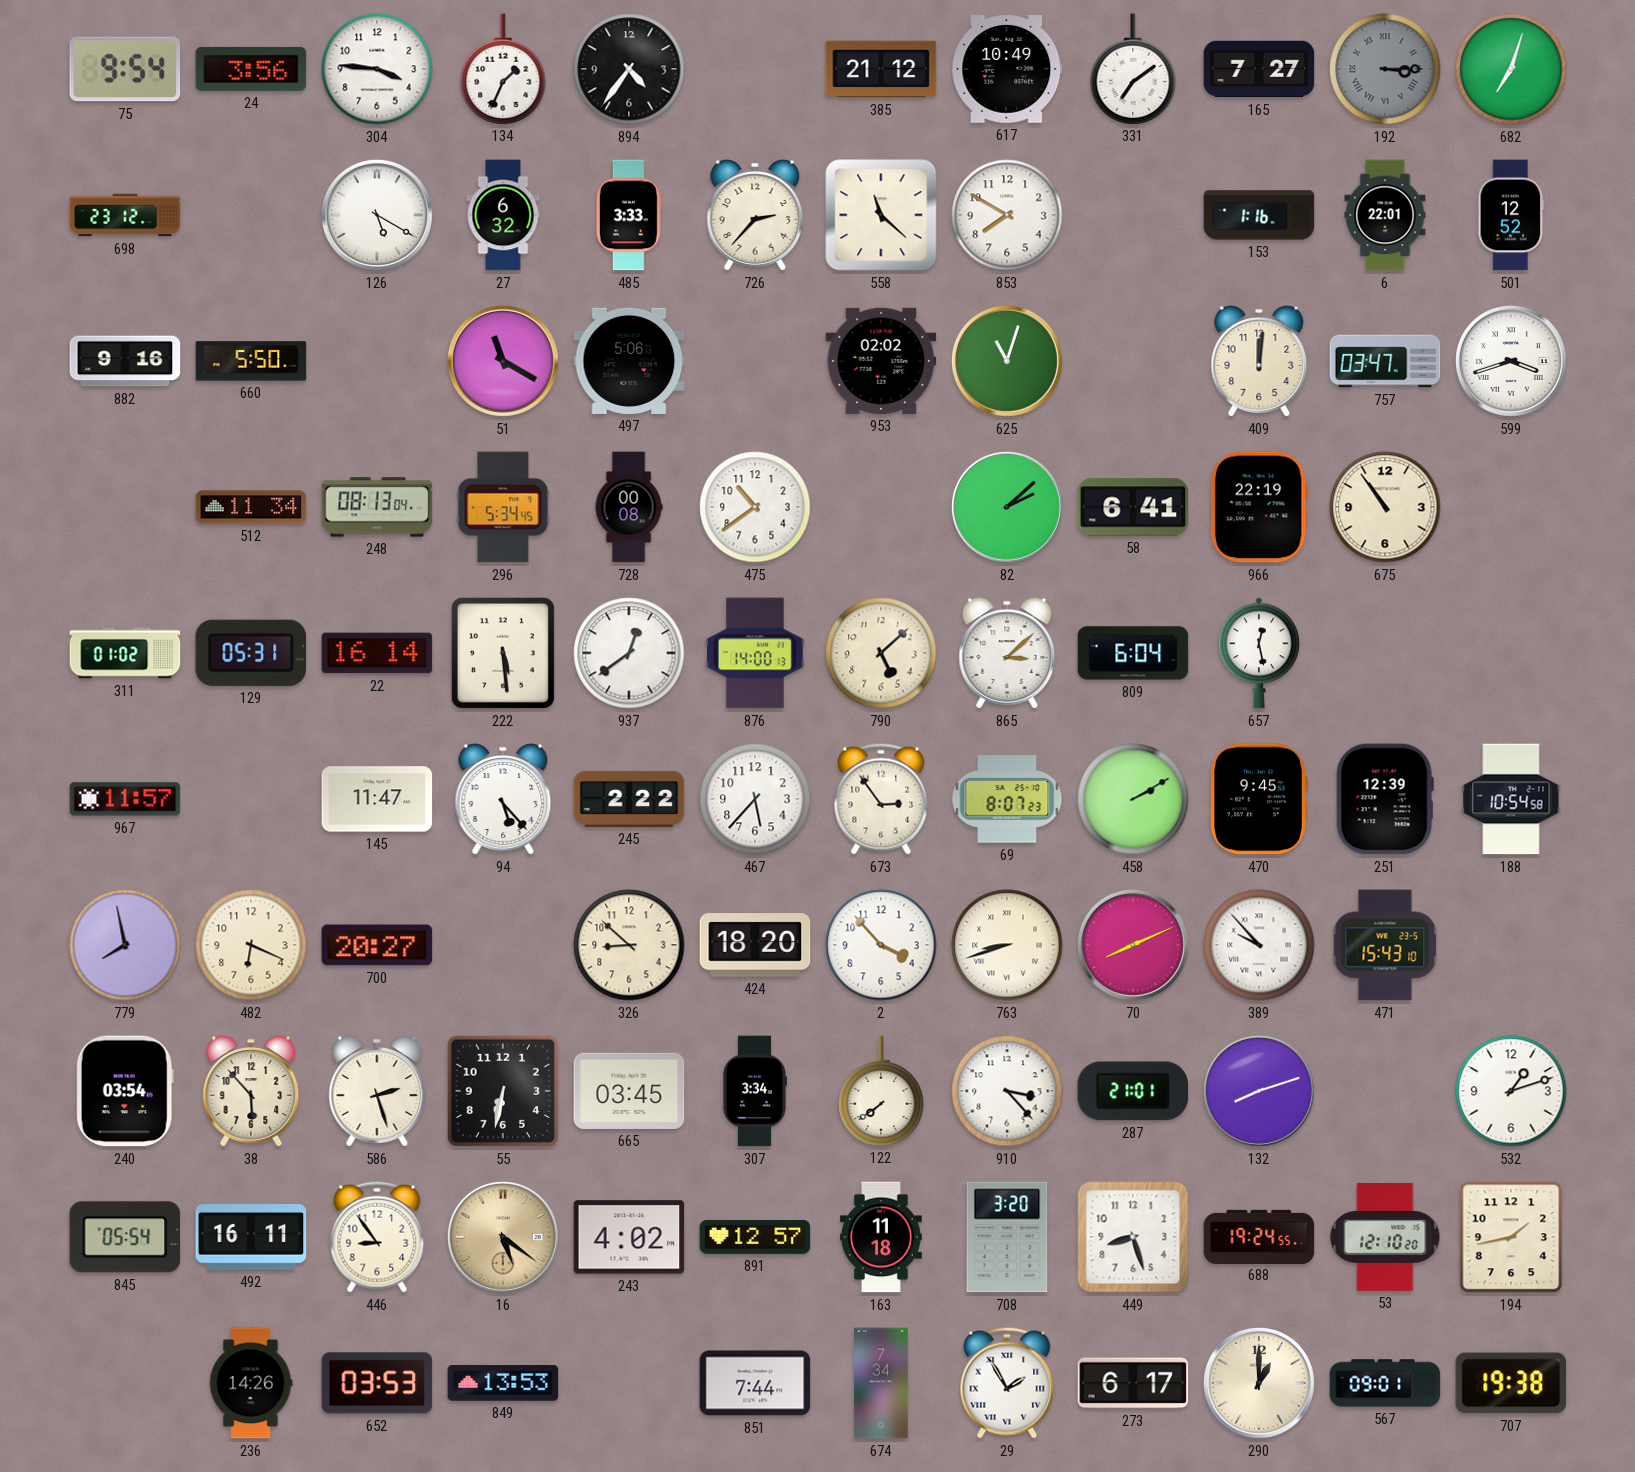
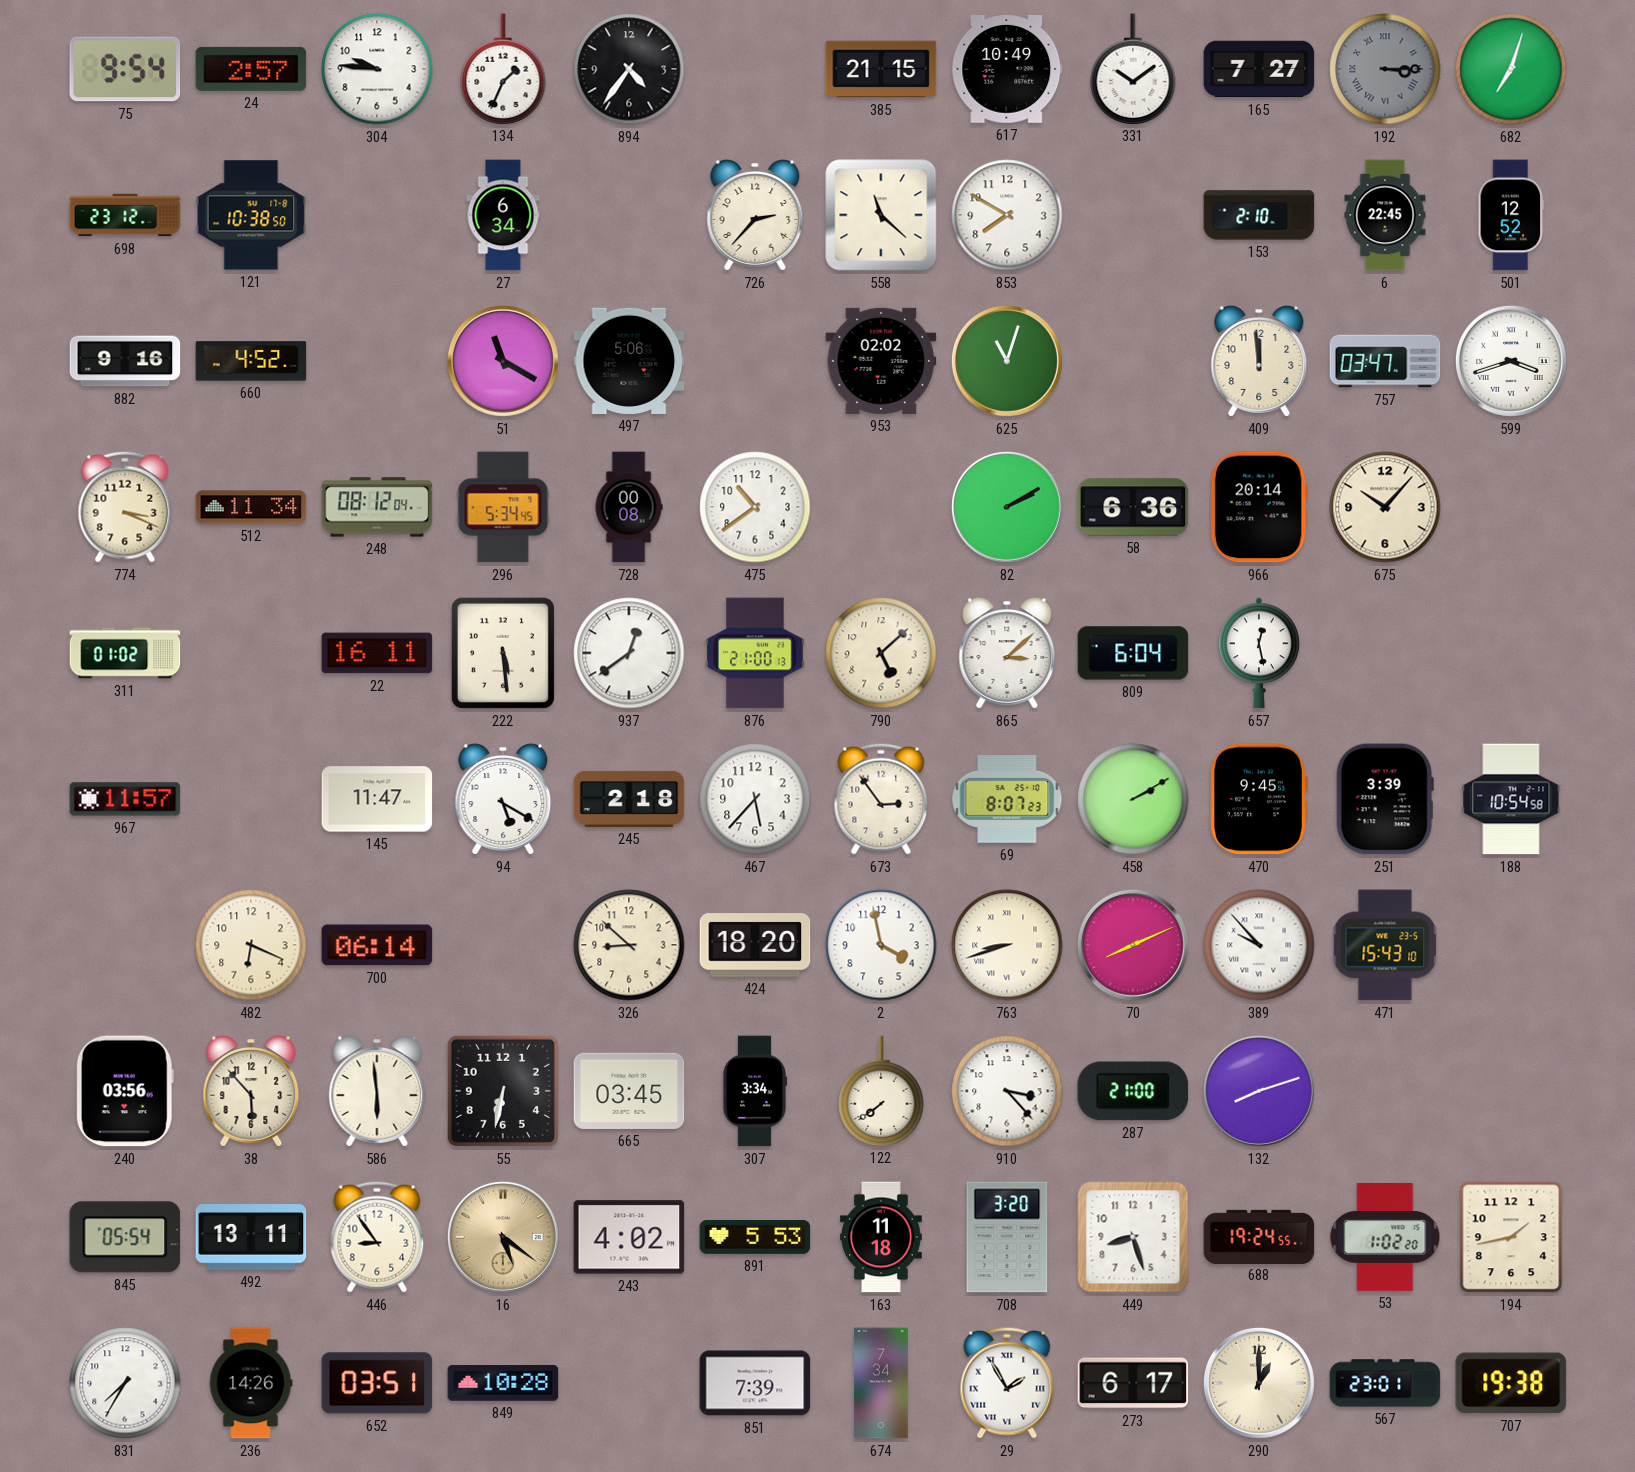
24: 3:56 -> 2:57 (251, 69)
304: 3:46 -> 9:46 (377, 69)
385: 21:12 -> 21:15 (881, 69)
331: 7:09 -> 10:09 (1133, 69)
121: none -> 10:38 (251, 215)
126: 5:20 -> none (377, 215)
27: 6:32 -> 6:34 (503, 215)
485: 3:33 -> none (629, 215)
153: 1:16 -> 2:10 (1259, 215)
6: 22:01 -> 22:45 (1385, 215)
660: 5:50 -> 4:52 (251, 361)
409: 12:01 -> 11:59 (1259, 361)
774: none -> 3:19 (125, 507)
248: 08:13 -> 08:12 (377, 507)
82: 2:08 -> 2:10 (1007, 507)
58: 6:41 -> 6:36 (1133, 507)
966: 22:19 -> 20:14 (1259, 507)
675: 10:54 -> 10:07 (1385, 507)
129: 05:31 -> none (251, 653)
22: 16:14 -> 16:11 (377, 653)
876: 14:00 -> 21:00 (755, 653)
94: 5:23 -> 5:20 (503, 799)
245: 2:22 -> 2:18 (629, 799)
251: 12:39 -> 3:39 (1385, 799)
779: 7:58 -> none (125, 945)
700: 20:27 -> 06:14 (377, 945)
2: 3:53 -> 3:58 (881, 945)
240: 03:54 -> 03:56 (125, 1091)
586: 2:27 -> 5:59 (377, 1091)
287: 21:01 -> 21:00 (1133, 1091)
532: 1:12 -> none (1511, 1091)
492: 16:11 -> 13:11 (251, 1238)
891: 12:57 -> 5:53 (755, 1237)
53: 12:10 -> 1:02 (1385, 1237)
831: none -> 7:35 (125, 1383)
652: 03:53 -> 03:51 (377, 1383)
849: 13:53 -> 10:28 (503, 1383)
851: 7:44 -> 7:39 (755, 1383)
567: 09:01 -> 23:01 (1385, 1383)
